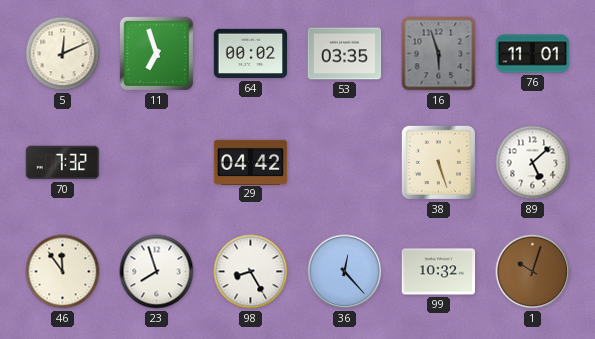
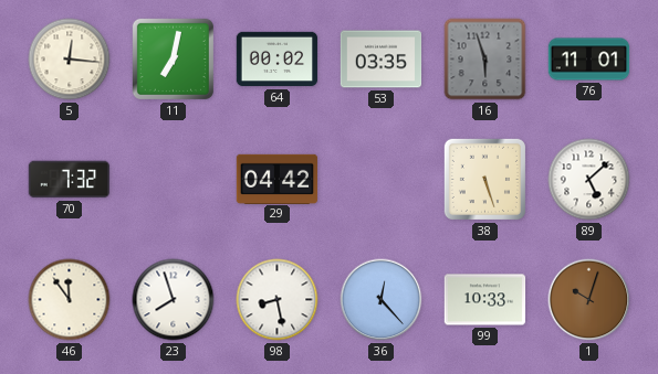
5: 12:11 -> 12:16 (70, 60)
11: 6:57 -> 7:02 (173, 58)
98: 8:25 -> 8:28 (278, 300)
99: 10:32 -> 10:33 (485, 300)
